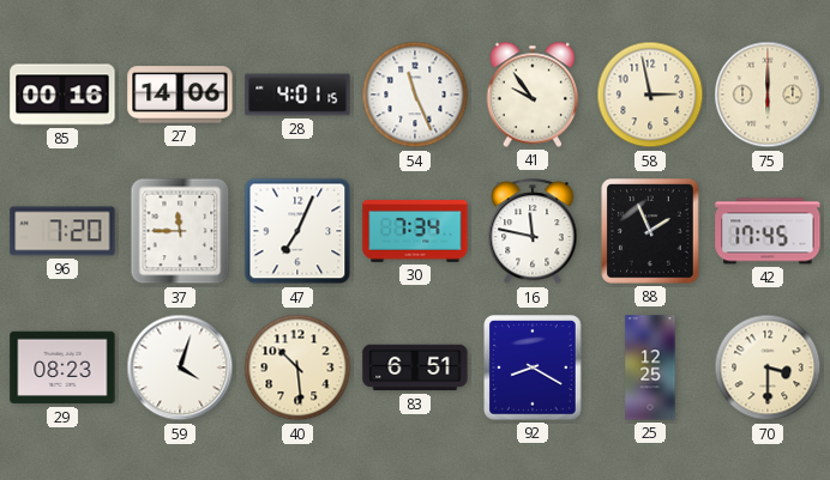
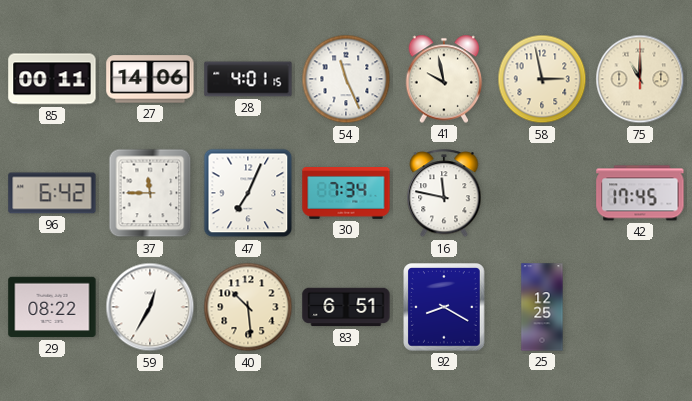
85: 00:16 -> 00:11 (52, 79)
41: 9:54 -> 9:58 (444, 79)
75: 6:00 -> 11:00 (640, 79)
96: 7:20 -> 6:42 (52, 193)
88: 1:56 -> none (651, 232)
29: 08:23 -> 08:22 (52, 307)
59: 4:03 -> 12:35 (150, 307)
70: 3:30 -> none (768, 367)
